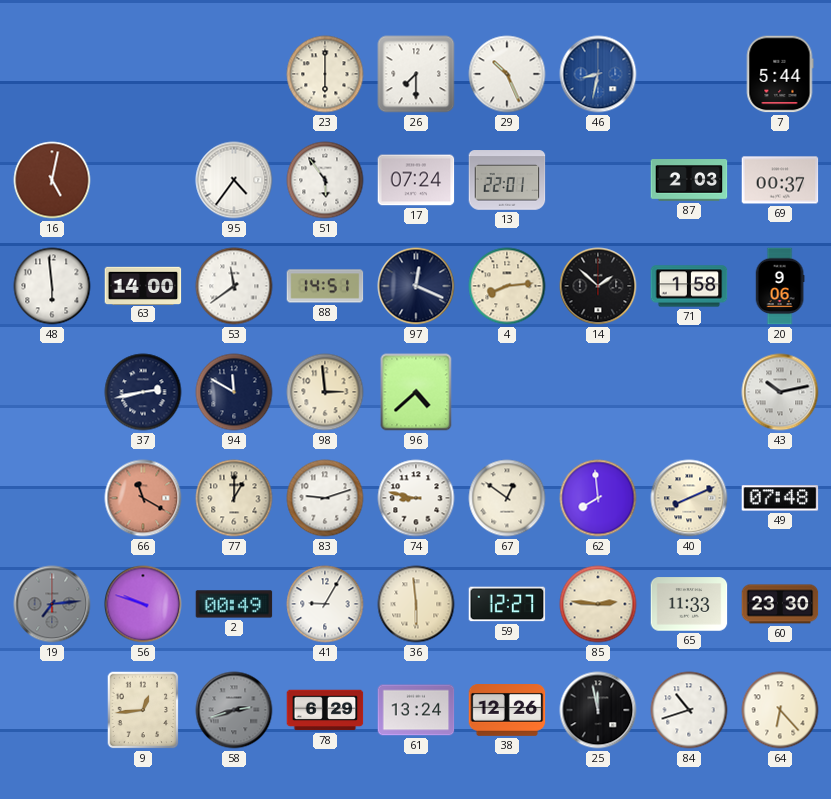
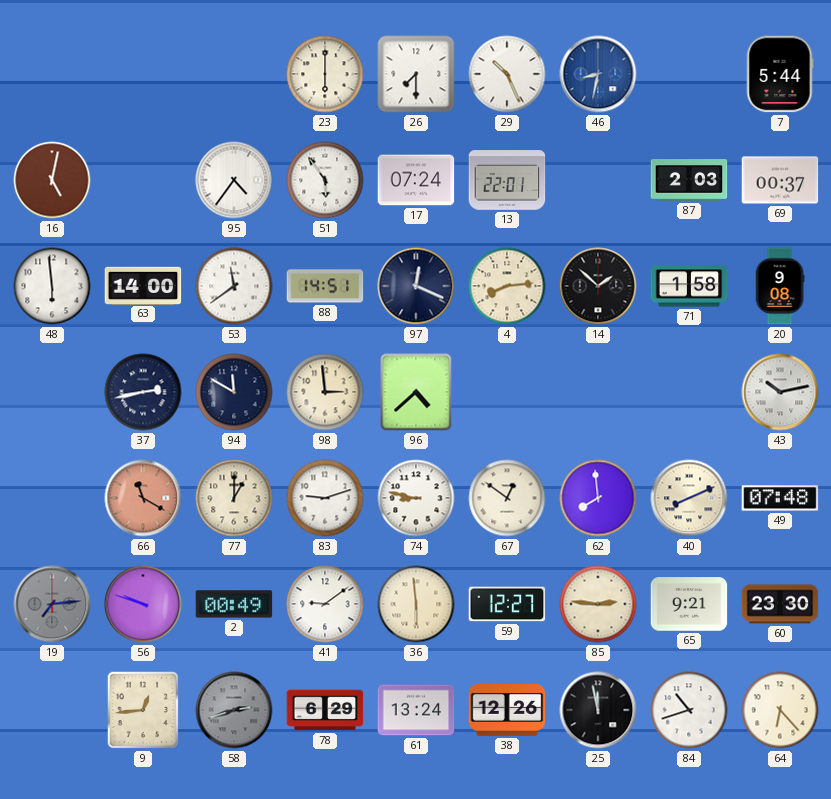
20: 9:06 -> 9:08 (780, 286)
41: 9:05 -> 9:09 (325, 604)
65: 11:33 -> 9:21 (689, 604)
